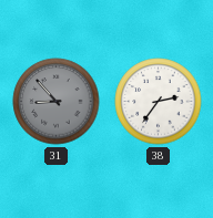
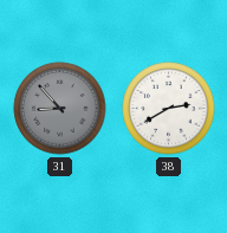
38: 2:36 -> 2:40 (169, 109)
